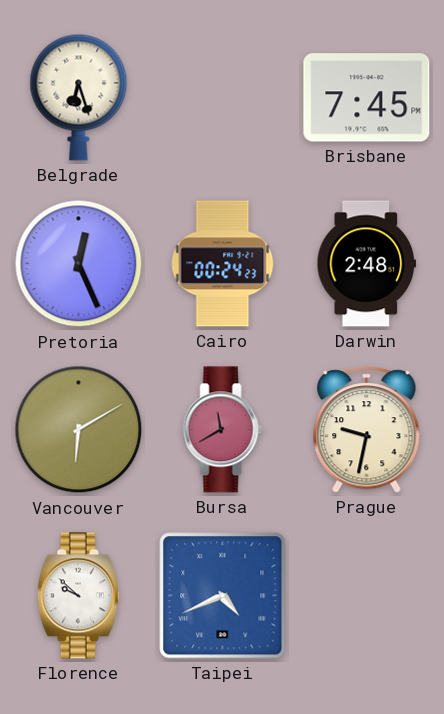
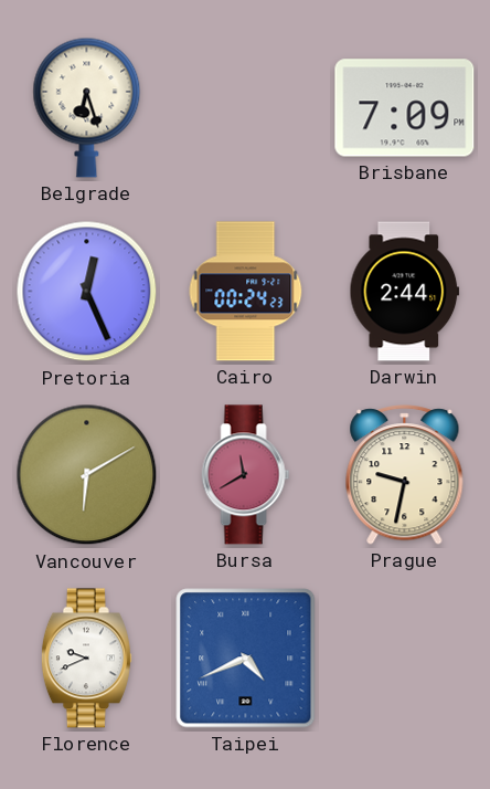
Brisbane: 7:45 -> 7:09 (405, 108)
Darwin: 2:48 -> 2:44 (405, 292)
Florence: 9:52 -> 9:41 (86, 659)
